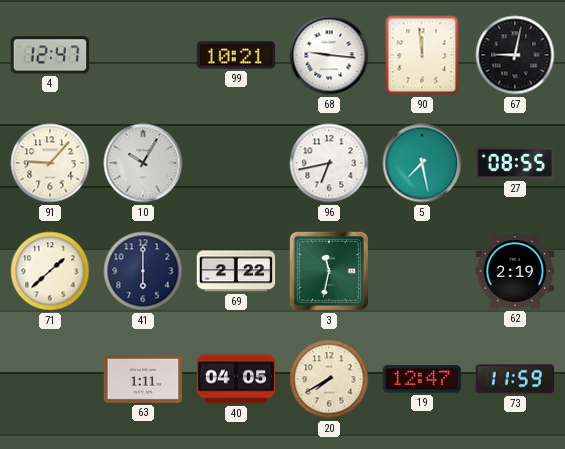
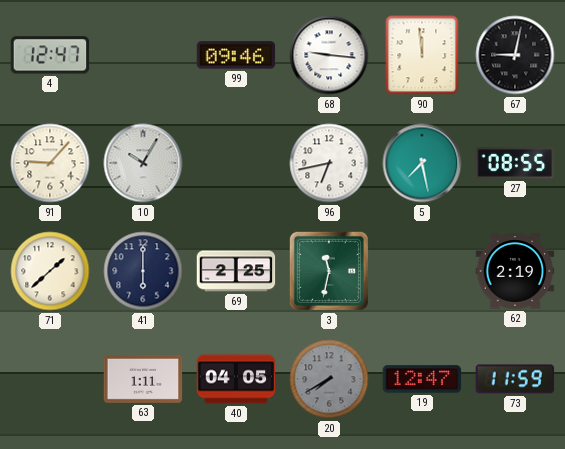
99: 10:21 -> 09:46 (236, 55)
69: 2:22 -> 2:25 (236, 271)
20 dial: cream -> grey (329, 379)
